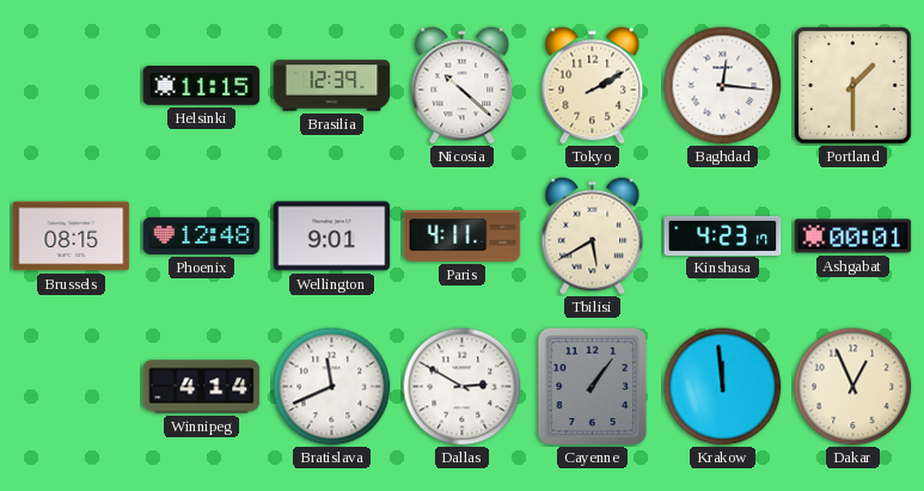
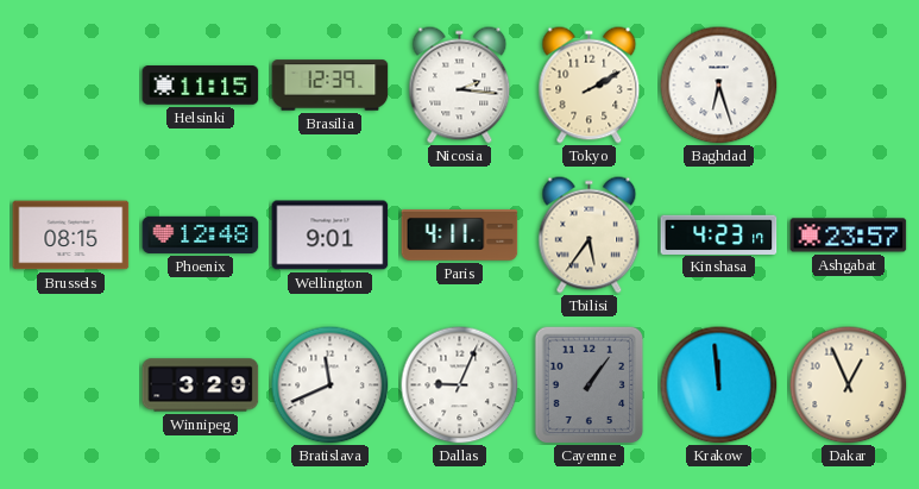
Nicosia: 10:22 -> 2:16 (460, 86)
Baghdad: 12:16 -> 6:27 (719, 86)
Portland: 1:30 -> none (853, 86)
Tbilisi: 5:40 -> 5:36 (590, 236)
Ashgabat: 00:01 -> 23:57 (849, 236)
Winnipeg: 4:14 -> 3:29 (201, 385)
Dallas: 2:50 -> 9:04 (460, 385)
